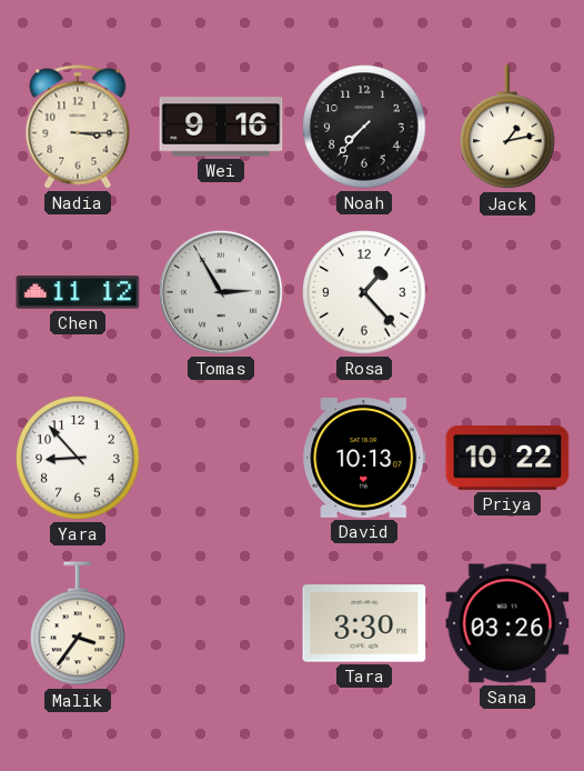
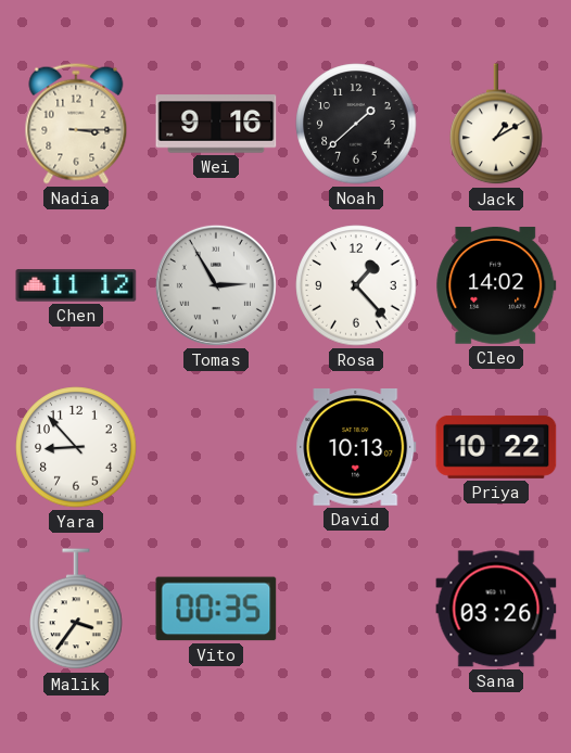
Noah: 7:37 -> 1:38 (356, 124)
Jack: 1:13 -> 1:10 (496, 125)
Cleo: none -> 14:02 (496, 285)
Vito: none -> 00:35 (216, 609)
Tara: 3:30 -> none (364, 623)
